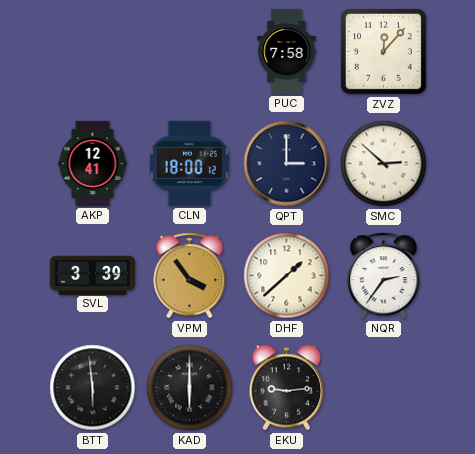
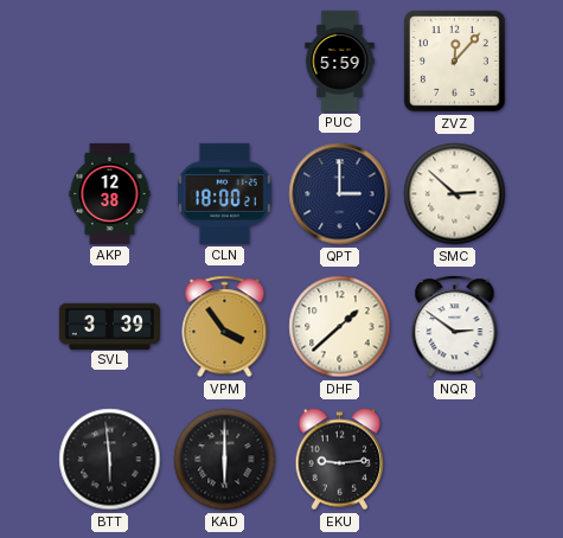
PUC: 7:58 -> 5:59 (340, 60)
AKP: 12:41 -> 12:38 (110, 193)
CLN: 18:00:12 -> 18:00:21 (224, 193)
NQR: 2:36 -> 2:51 (455, 327)
